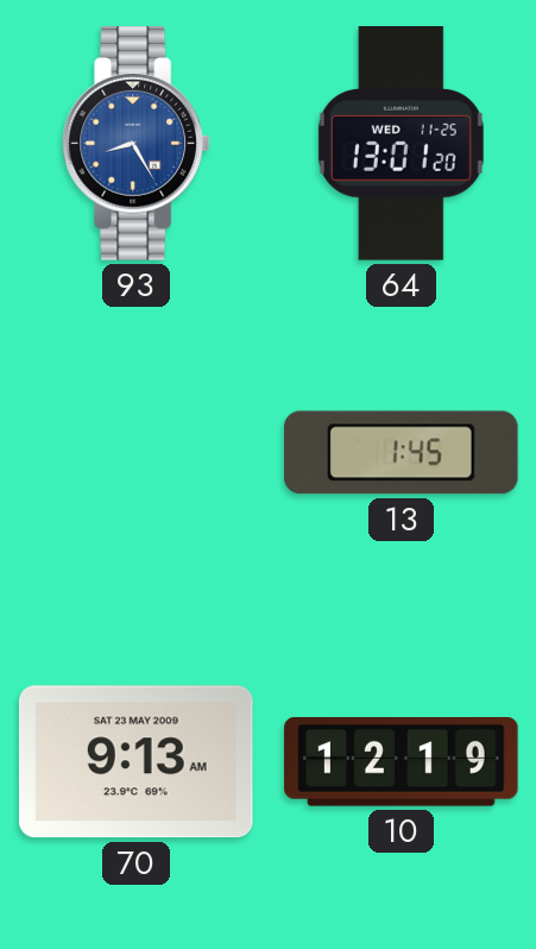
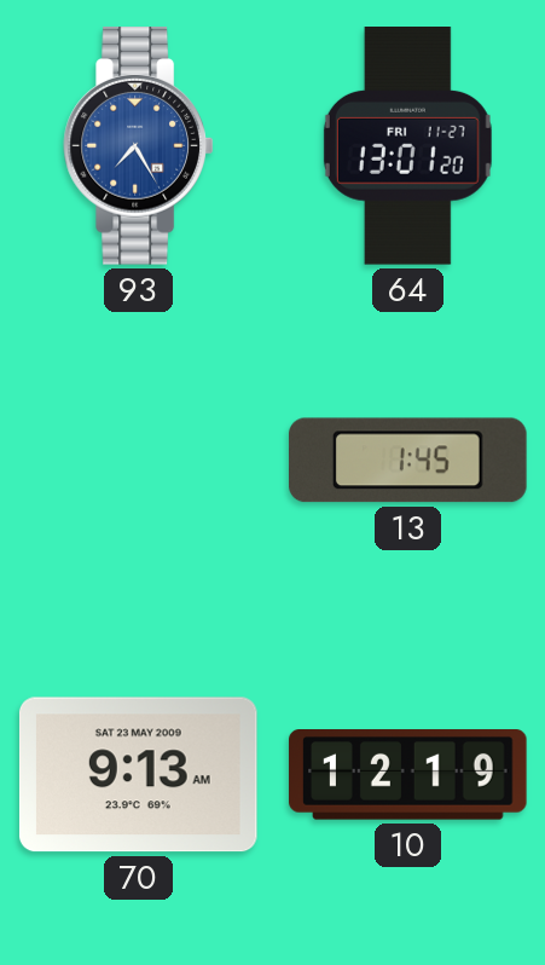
93: 8:25 -> 7:25 (139, 146)
64 date: WED 11-25 -> FRI 11-27 (407, 146)
